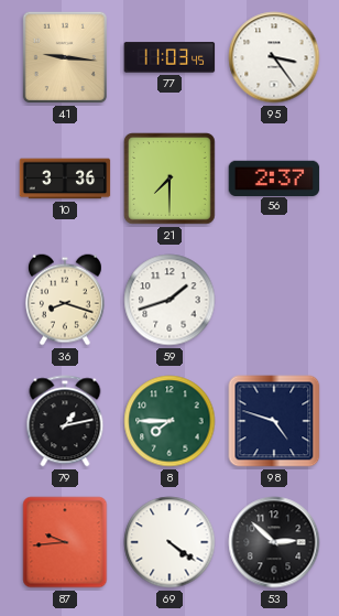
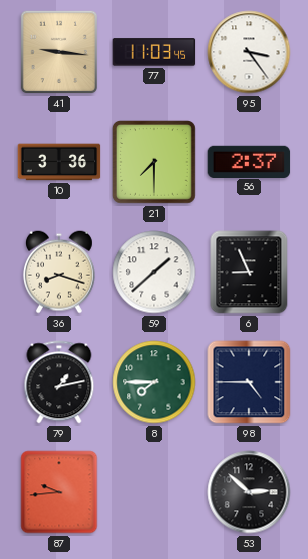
59: 1:42 -> 1:38 (154, 272)
6: none -> 8:56 (249, 272)
98: 4:48 -> 4:45 (249, 382)
69: 4:21 -> none (169, 542)
